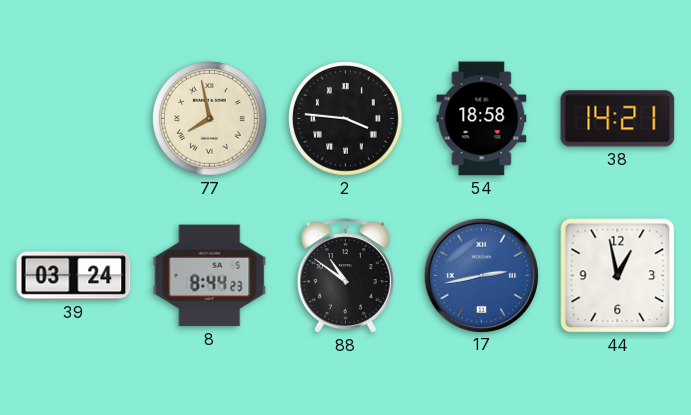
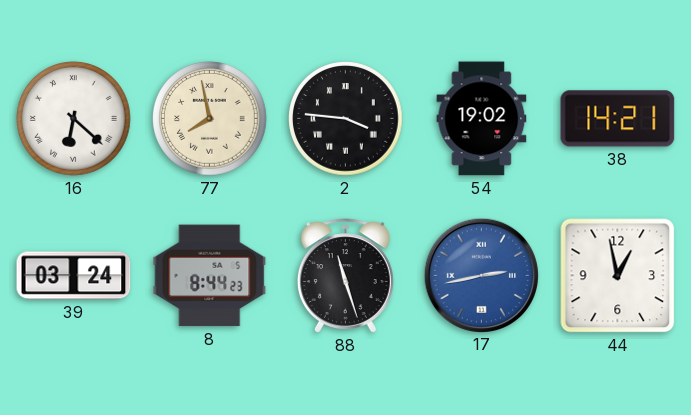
16: none -> 6:22 (74, 119)
54: 18:58 -> 19:02 (482, 119)
88: 10:51 -> 11:27 (345, 276)
